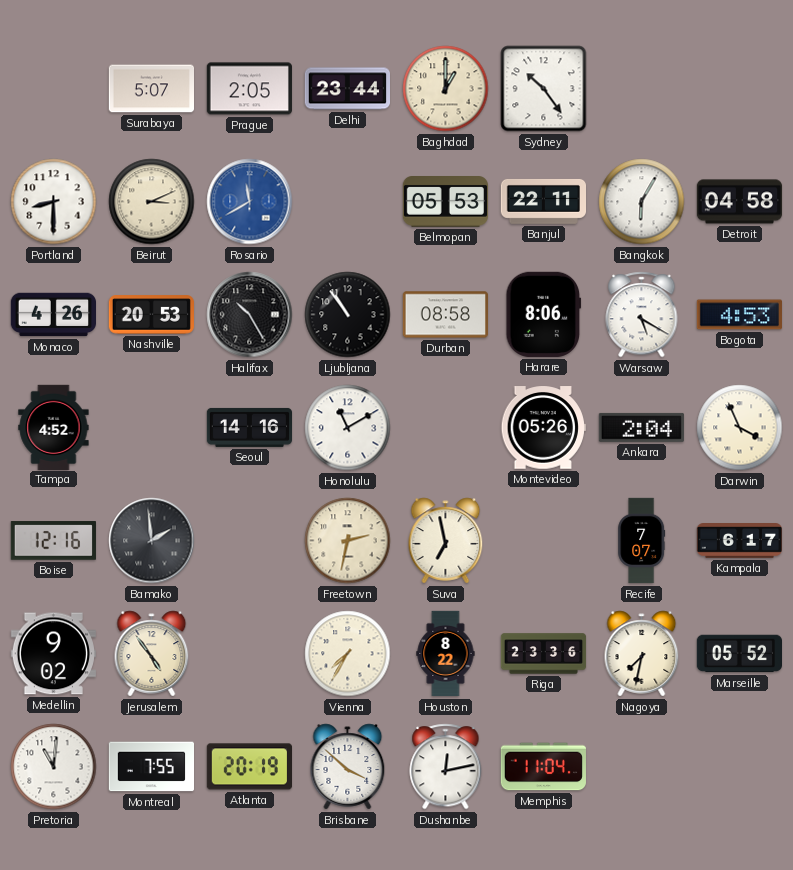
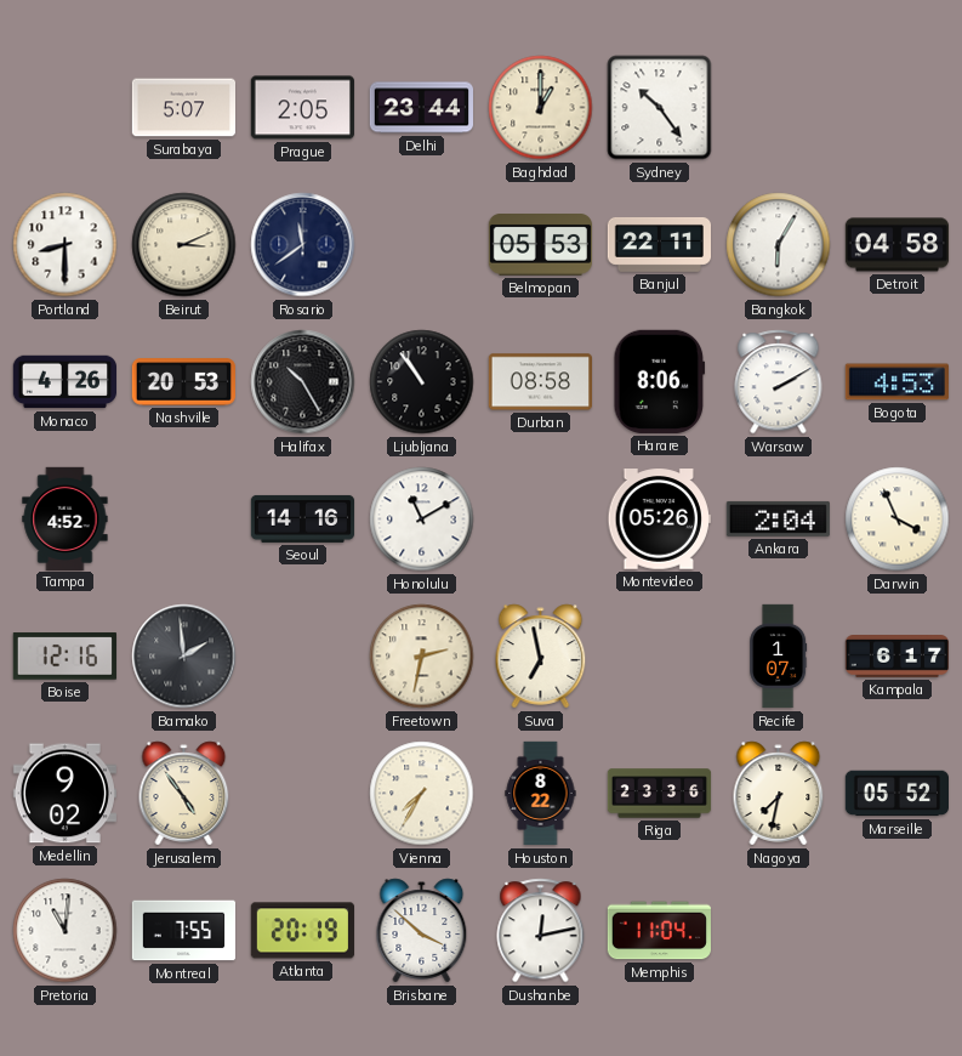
Rosario: 11:40 -> 11:39 (303, 245)
Rosario dial: blue -> navy (303, 245)
Warsaw: 5:20 -> 2:10 (779, 382)
Recife: 7:07 -> 1:07 (779, 657)
